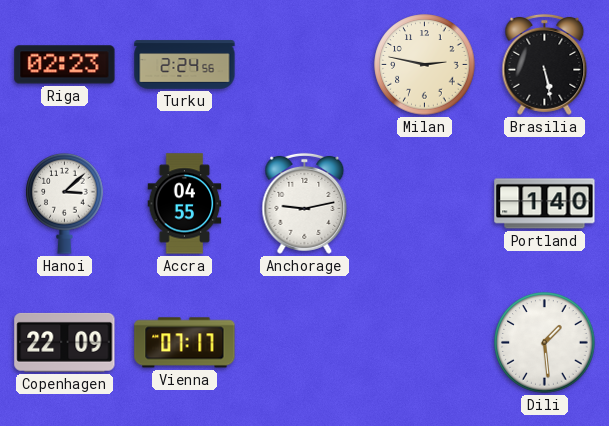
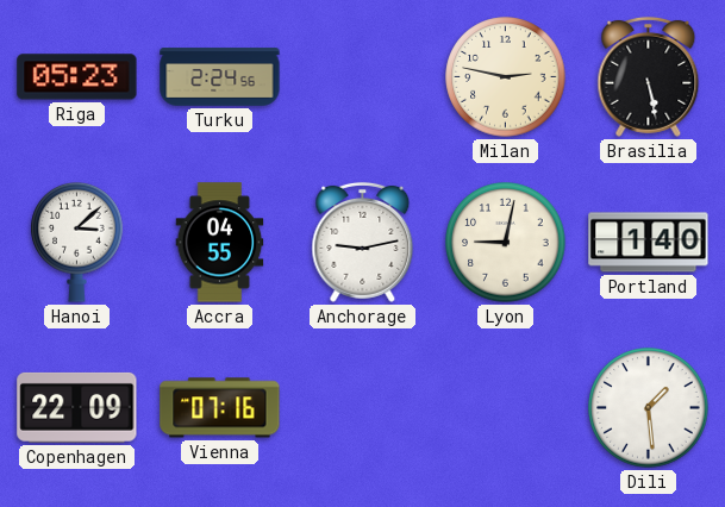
Riga: 02:23 -> 05:23 (77, 77)
Lyon: none -> 9:02 (506, 243)
Vienna: 07:17 -> 07:16 (220, 408)
